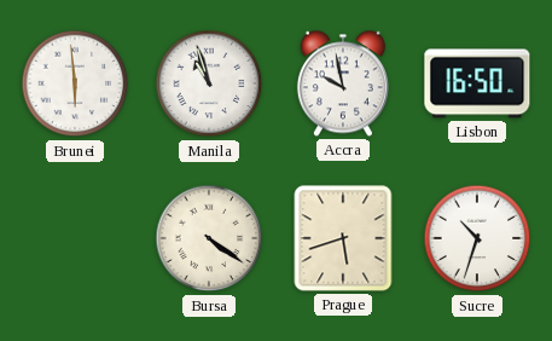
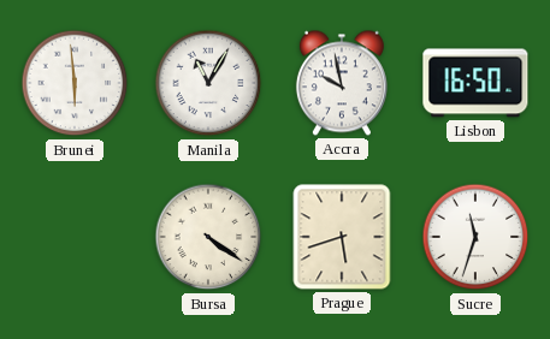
Manila: 10:57 -> 11:05 (208, 83)
Sucre: 10:33 -> 11:33 (475, 237)
